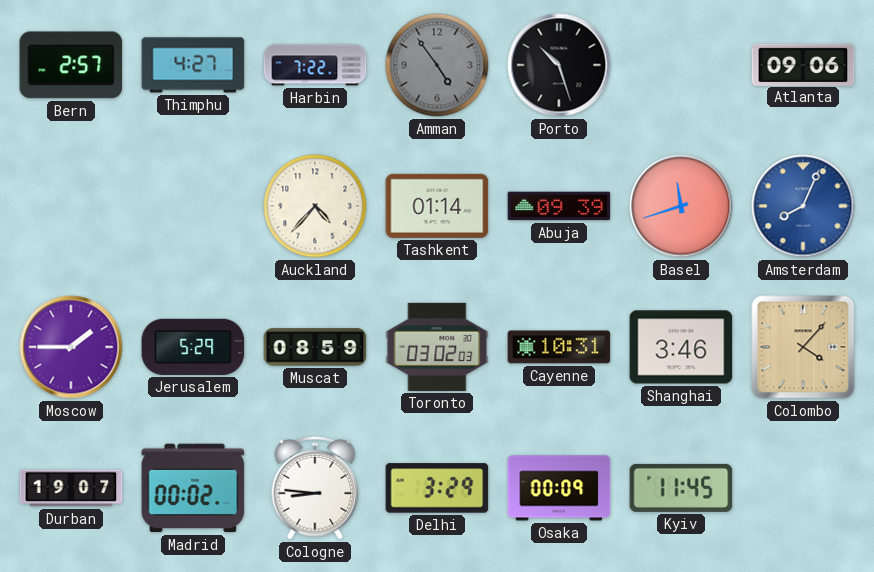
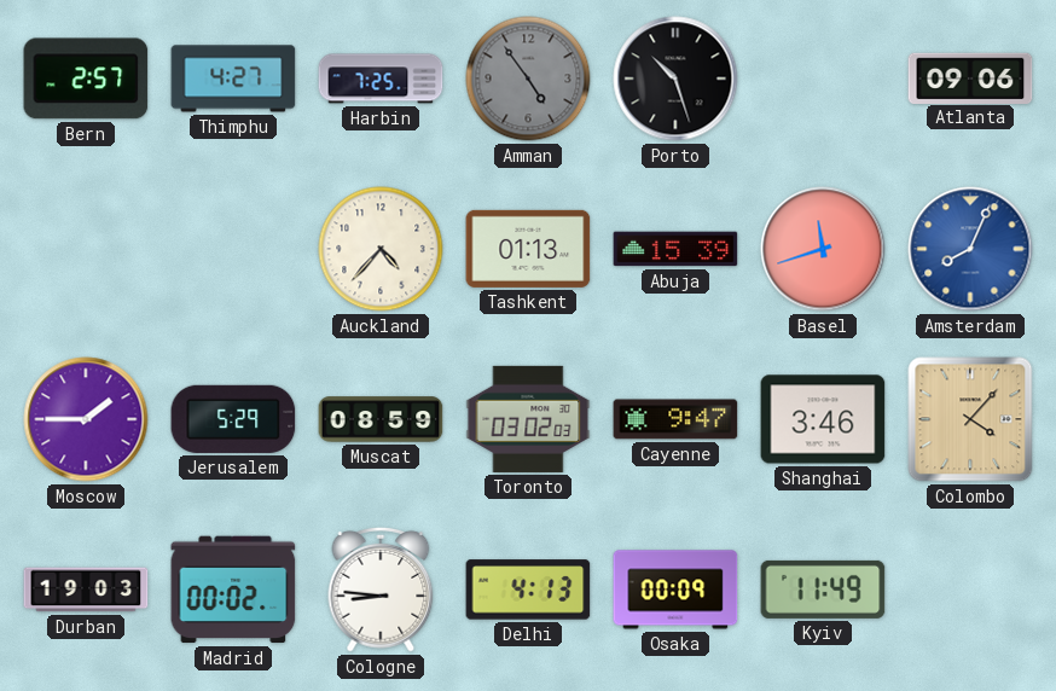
Harbin: 7:22 -> 7:25 (381, 79)
Tashkent: 01:14 -> 01:13 (528, 249)
Abuja: 09:39 -> 15:39 (675, 249)
Cayenne: 10:31 -> 9:47 (675, 419)
Durban: 19:07 -> 19:03 (86, 590)
Delhi: 3:29 -> 4:13 (528, 590)
Kyiv: 11:45 -> 11:49 (823, 590)
